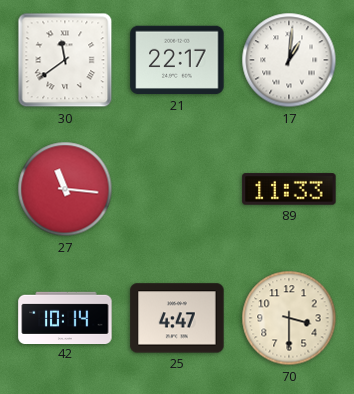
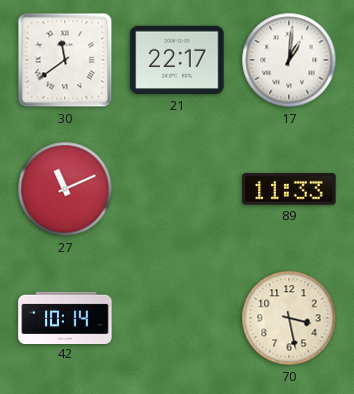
27: 11:16 -> 11:11 (65, 189)
25: 4:47 -> none (177, 318)
70: 3:30 -> 3:28 (289, 318)
